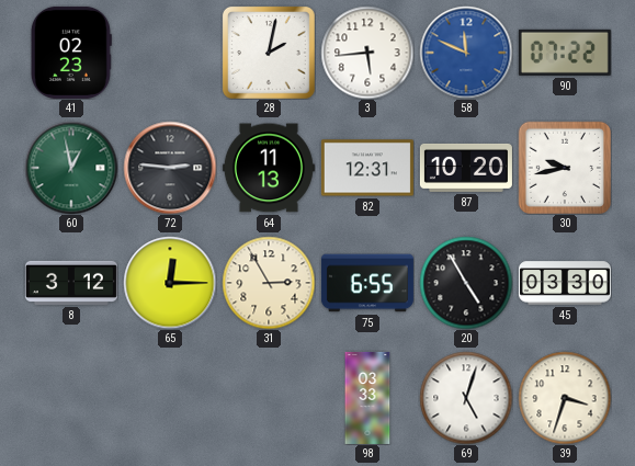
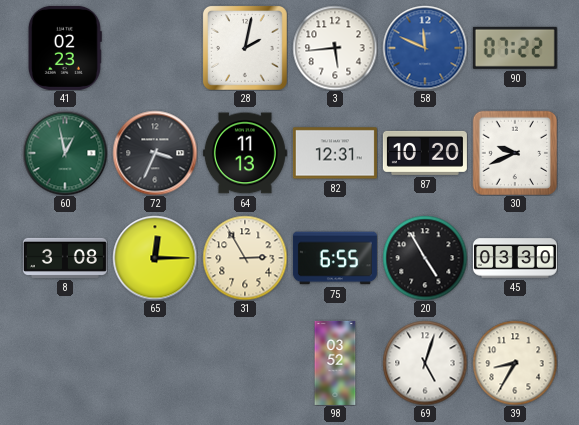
72: 2:46 -> 3:34 (155, 153)
30: 9:43 -> 9:41 (514, 152)
8: 3:12 -> 3:08 (65, 258)
98: 03:33 -> 03:52 (335, 363)
39: 3:33 -> 8:35 (515, 363)
